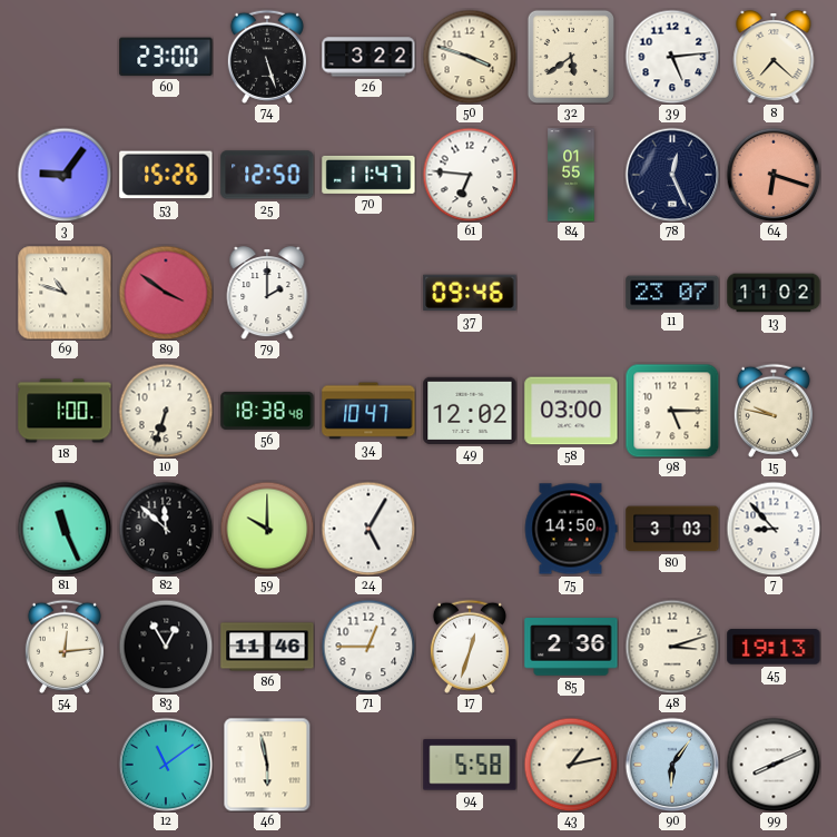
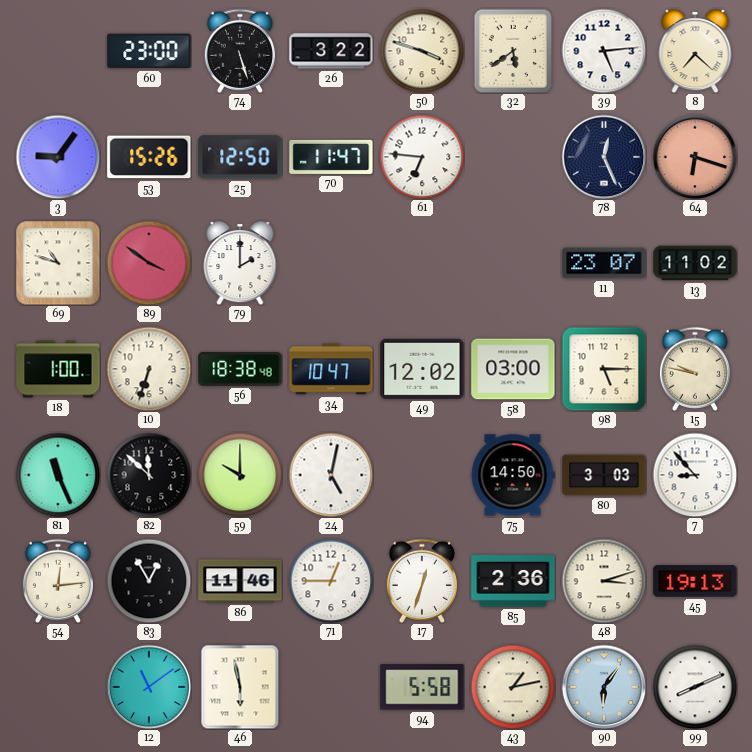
84: 01:55 -> none (571, 175)
37: 09:46 -> none (470, 293)
24: 5:05 -> 5:02 (331, 475)
